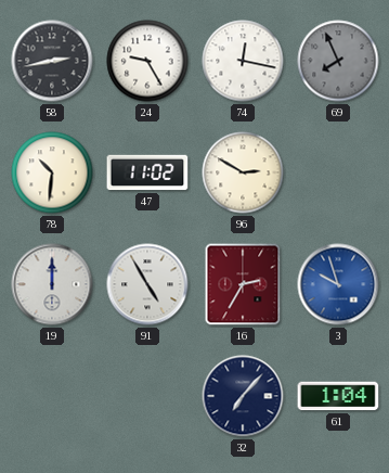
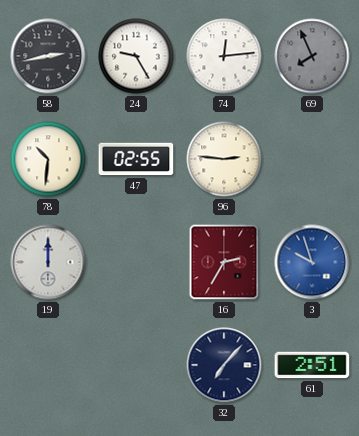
74: 12:17 -> 12:14 (224, 56)
47: 11:02 -> 02:55 (136, 159)
96: 2:50 -> 2:46 (224, 159)
91: 4:55 -> none (147, 284)
61: 1:04 -> 2:51 (312, 365)
